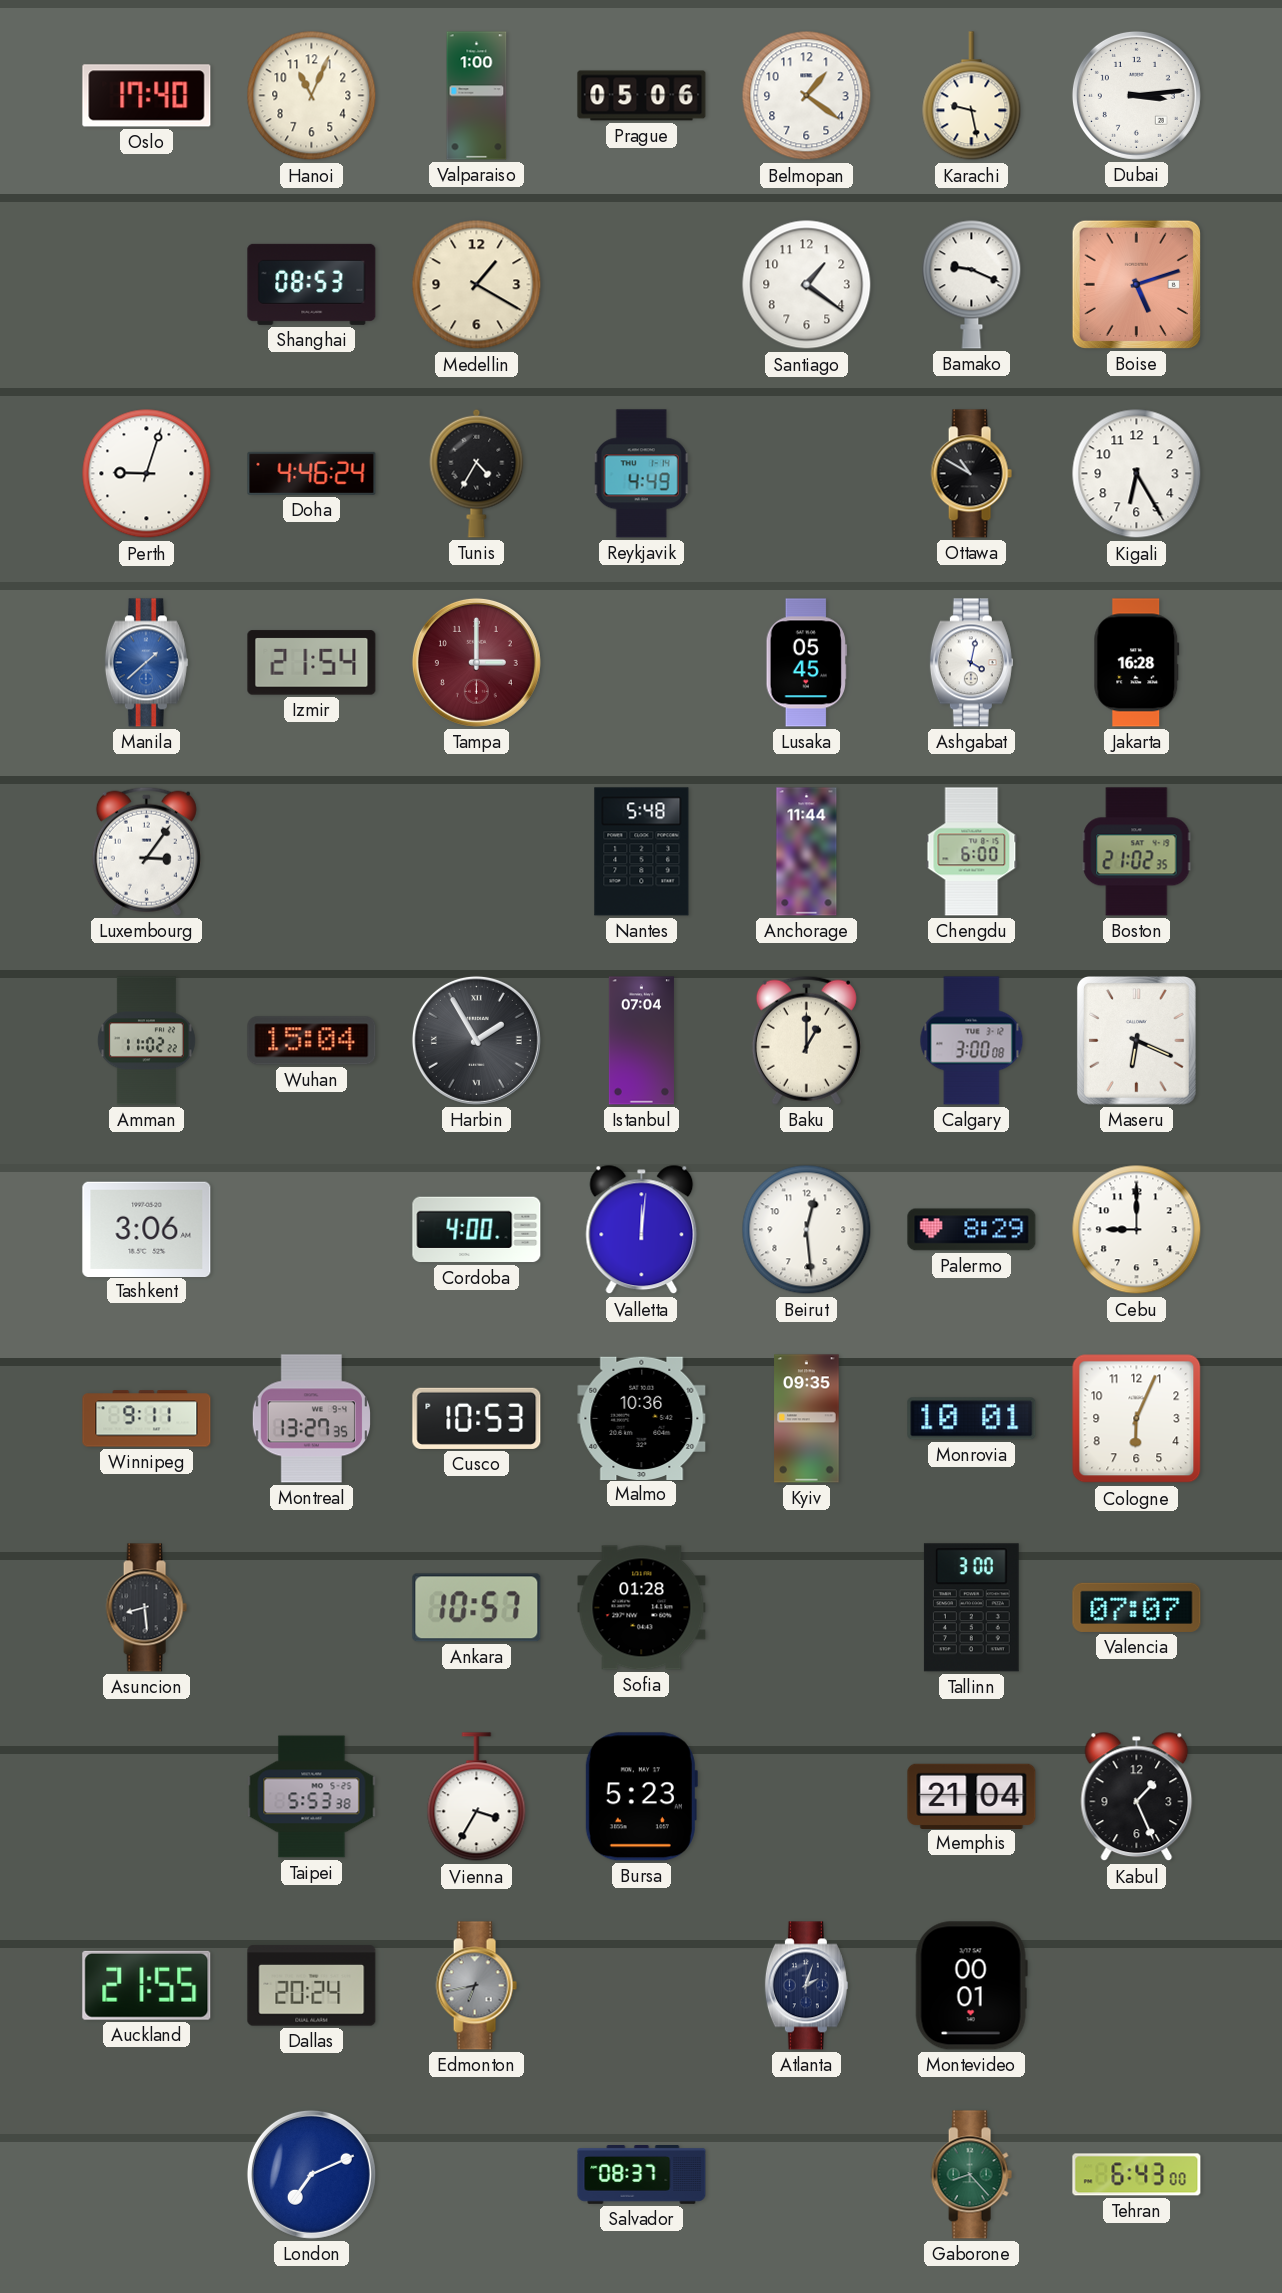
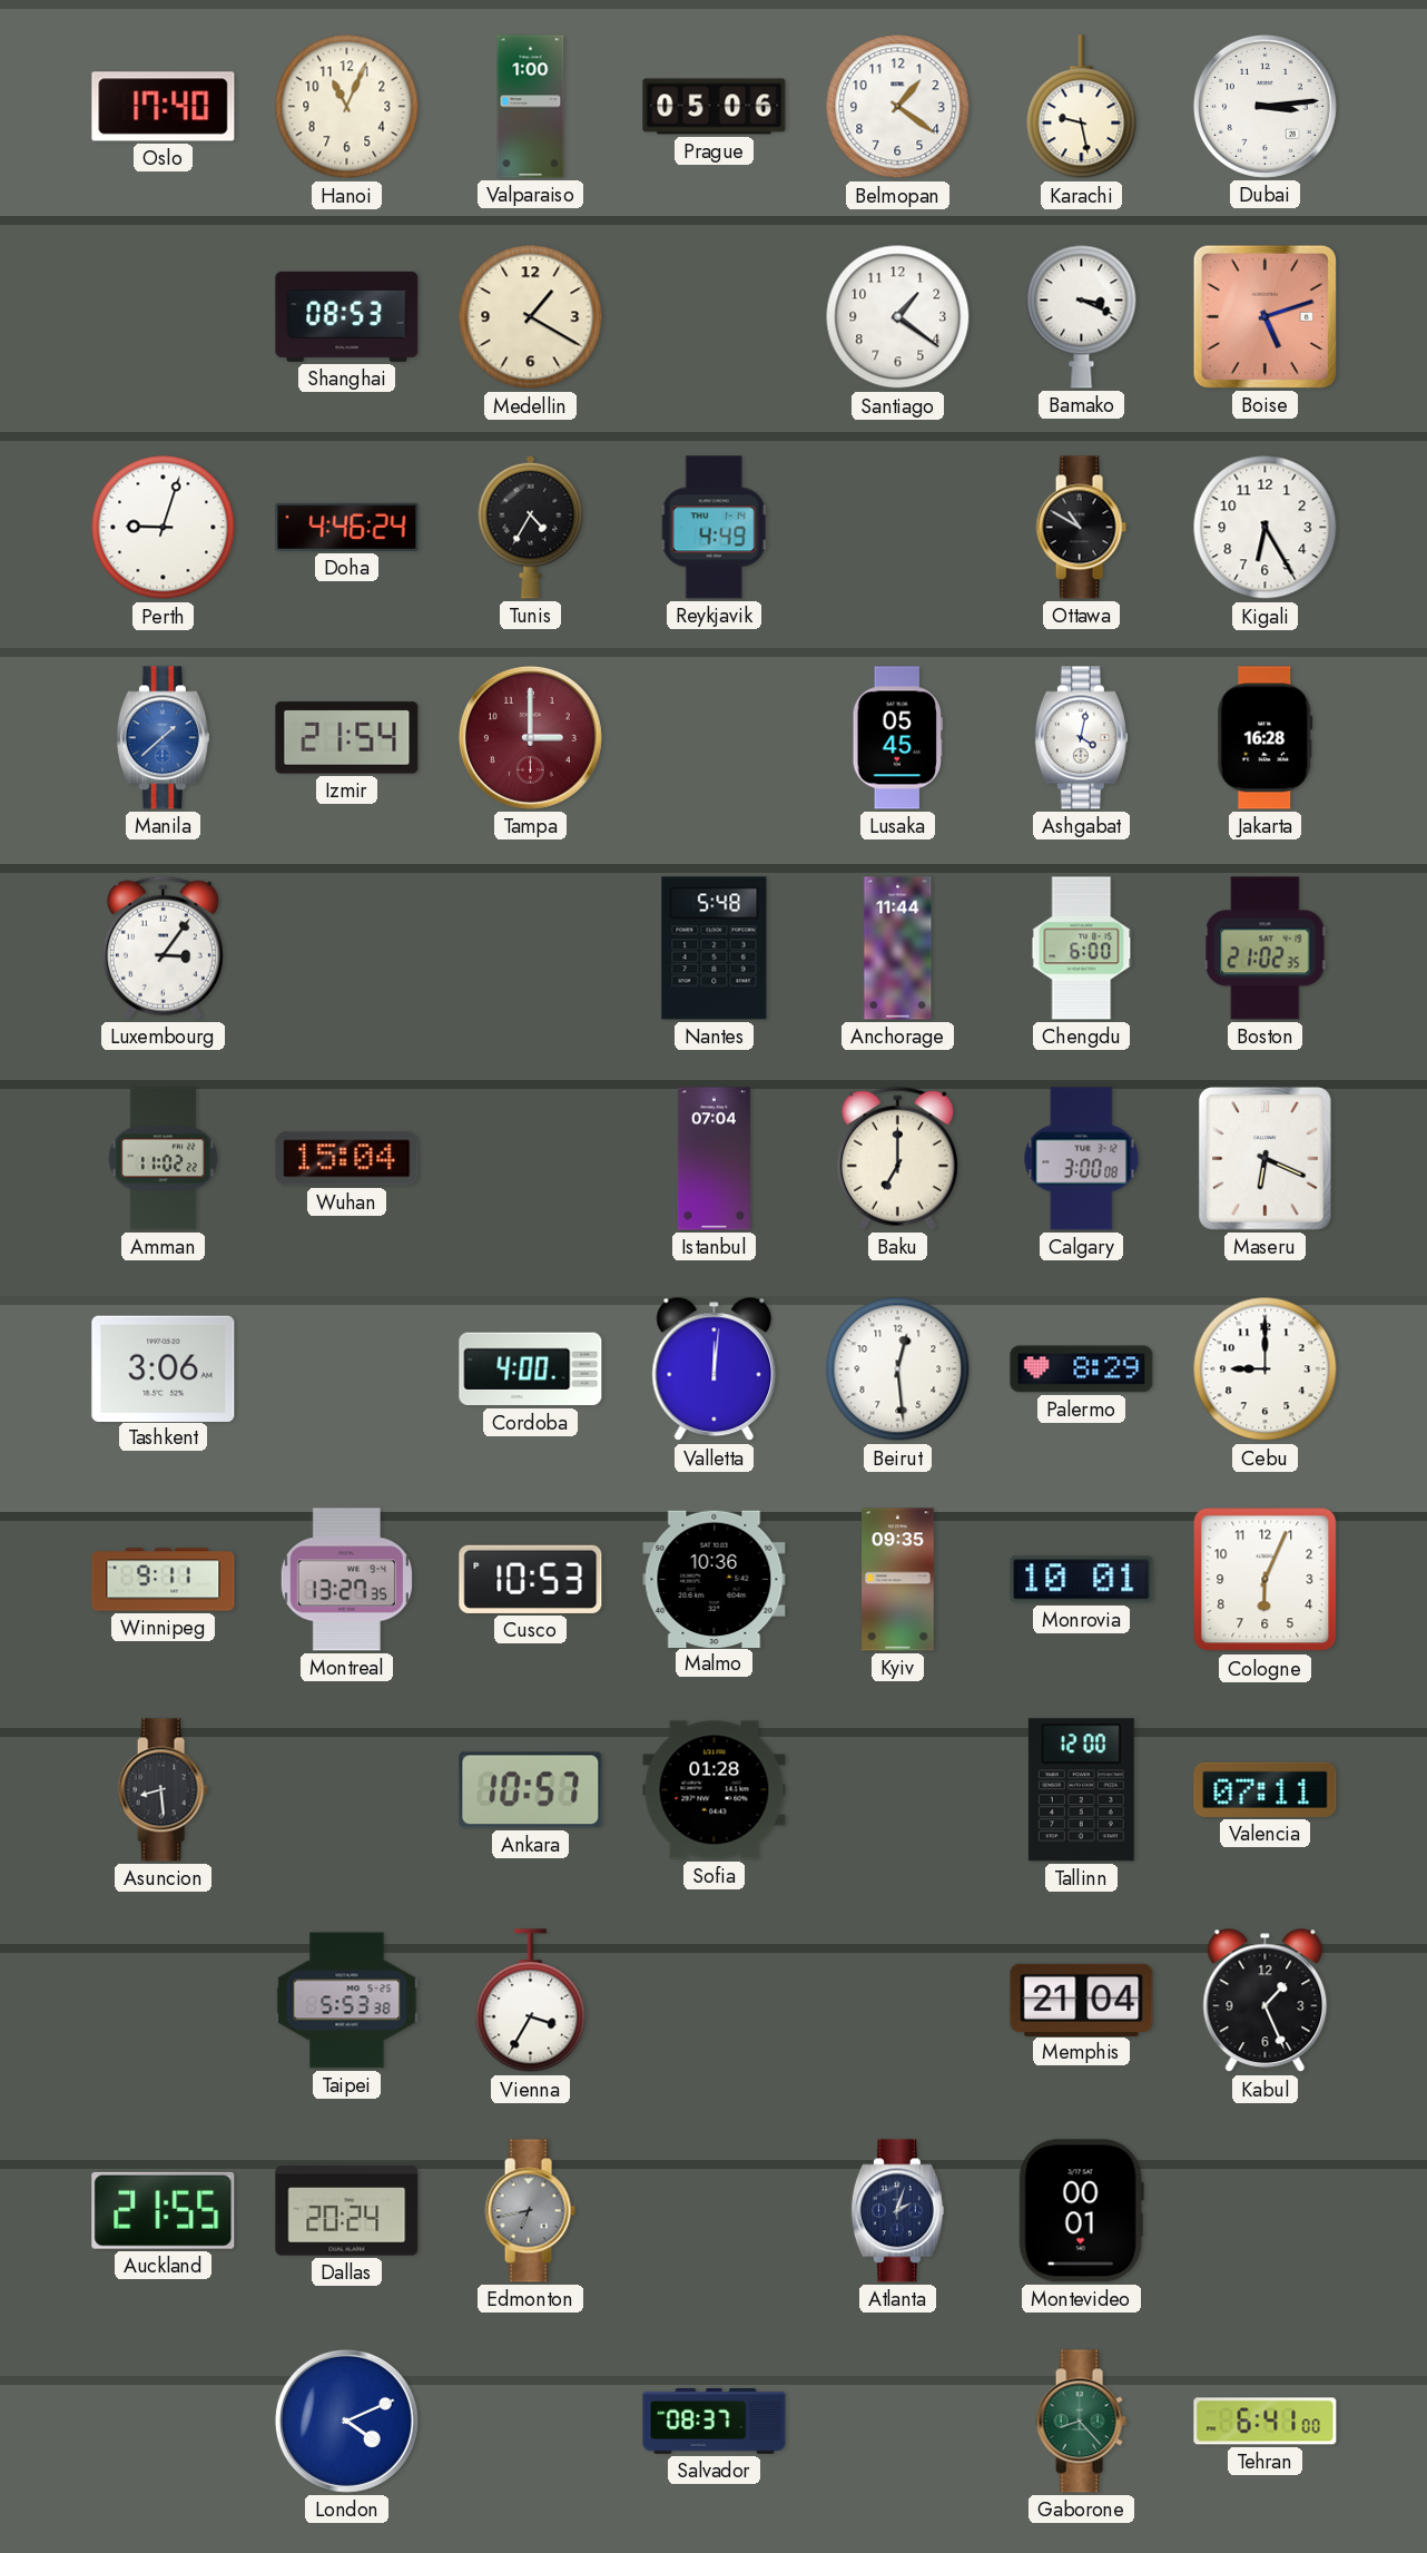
Bamako: 9:19 -> 3:19 (1082, 316)
Harbin: 1:55 -> none (476, 1040)
Baku: 1:00 -> 7:00 (897, 1158)
Tallinn: 3:00 -> 12:00 (1081, 1790)
Valencia: 07:07 -> 07:11 (1266, 1789)
Bursa: 5:23 -> none (641, 1797)
London: 7:11 -> 4:11 (346, 2421)
Tehran: 6:43 -> 6:41 (1266, 2422)
